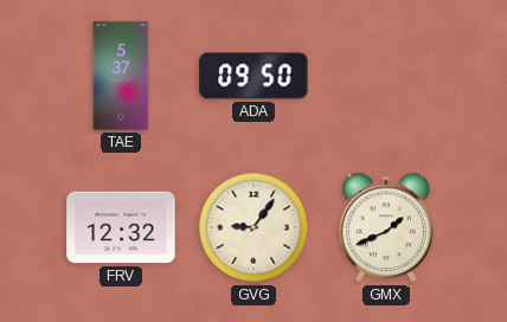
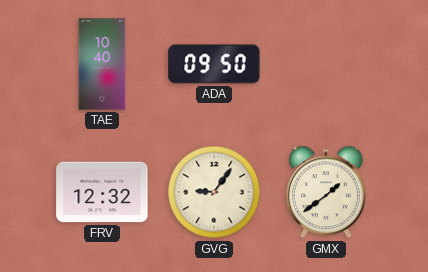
TAE: 5:37 -> 10:40 (102, 64)
GMX: 1:41 -> 1:39 (326, 192)
